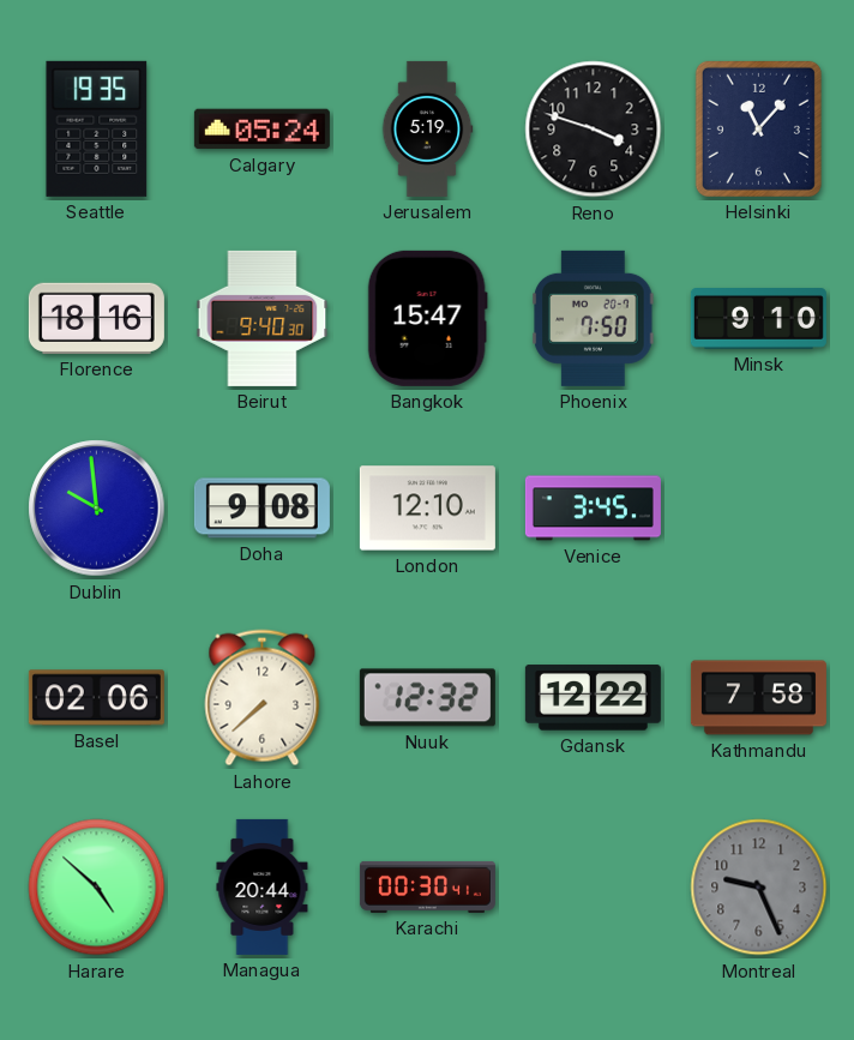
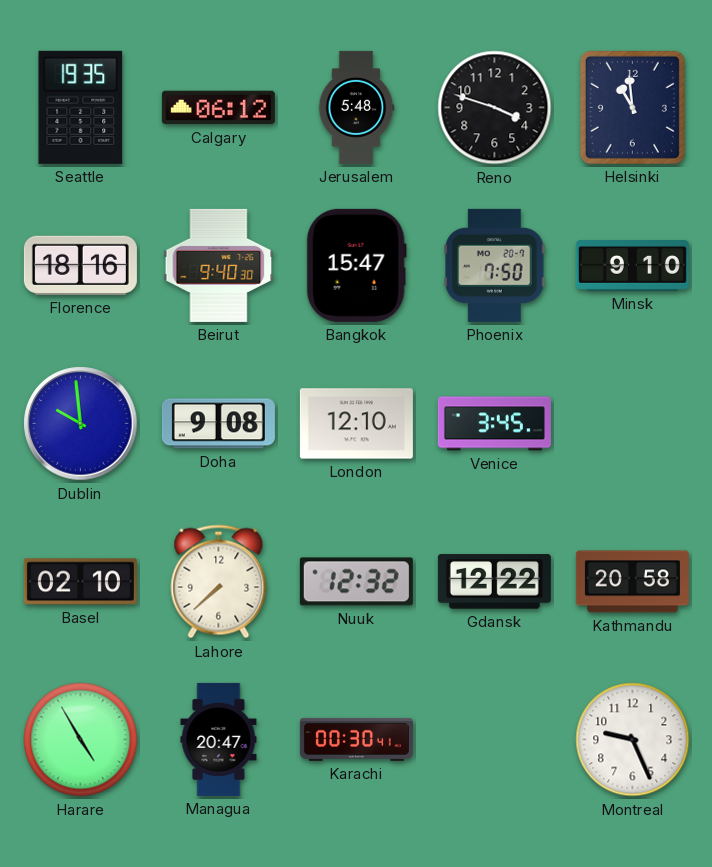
Calgary: 05:24 -> 06:12 (218, 108)
Jerusalem: 5:19 -> 5:48 (356, 107)
Helsinki: 11:07 -> 10:59 (632, 107)
Basel: 02:06 -> 02:10 (80, 582)
Kathmandu: 7:58 -> 20:58 (632, 582)
Harare: 4:52 -> 4:55 (81, 740)
Managua: 20:44 -> 20:47 (219, 739)
Montreal dial: grey -> white (633, 740)
